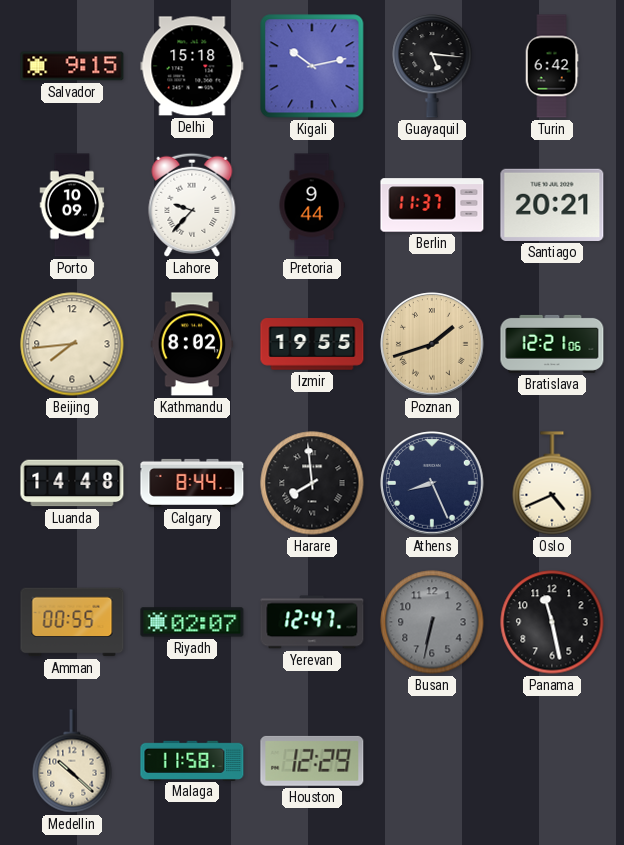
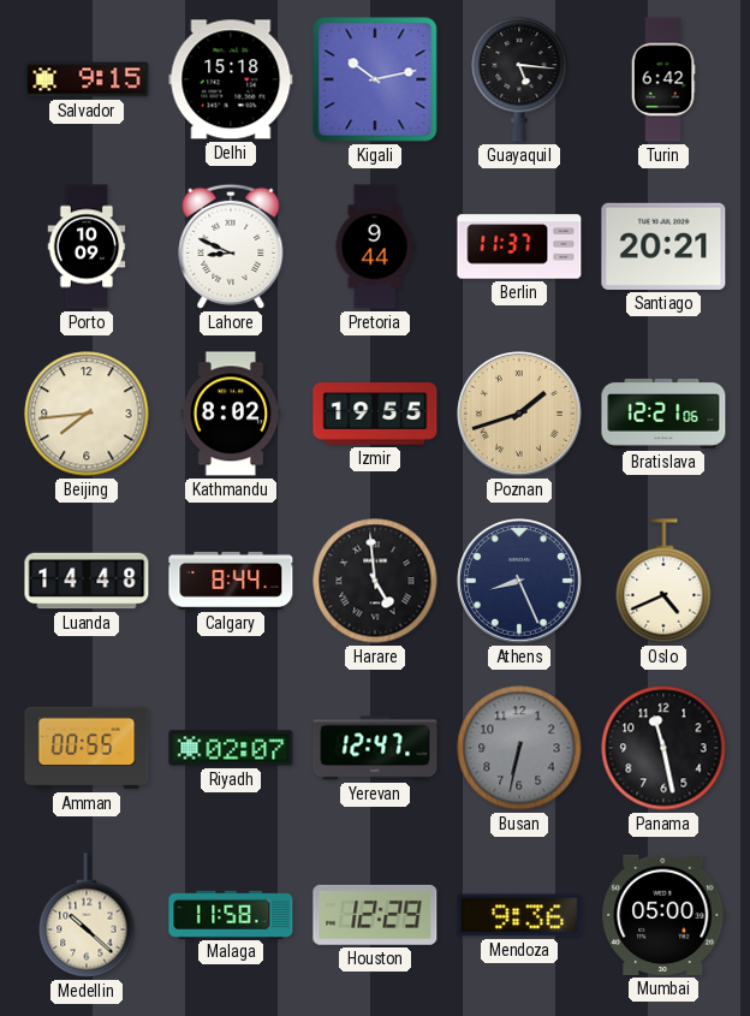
Lahore: 9:37 -> 8:49 (231, 246)
Harare: 7:59 -> 4:59 (375, 581)
Mendoza: none -> 9:36 (519, 915)
Mumbai: none -> 05:00 (663, 915)
